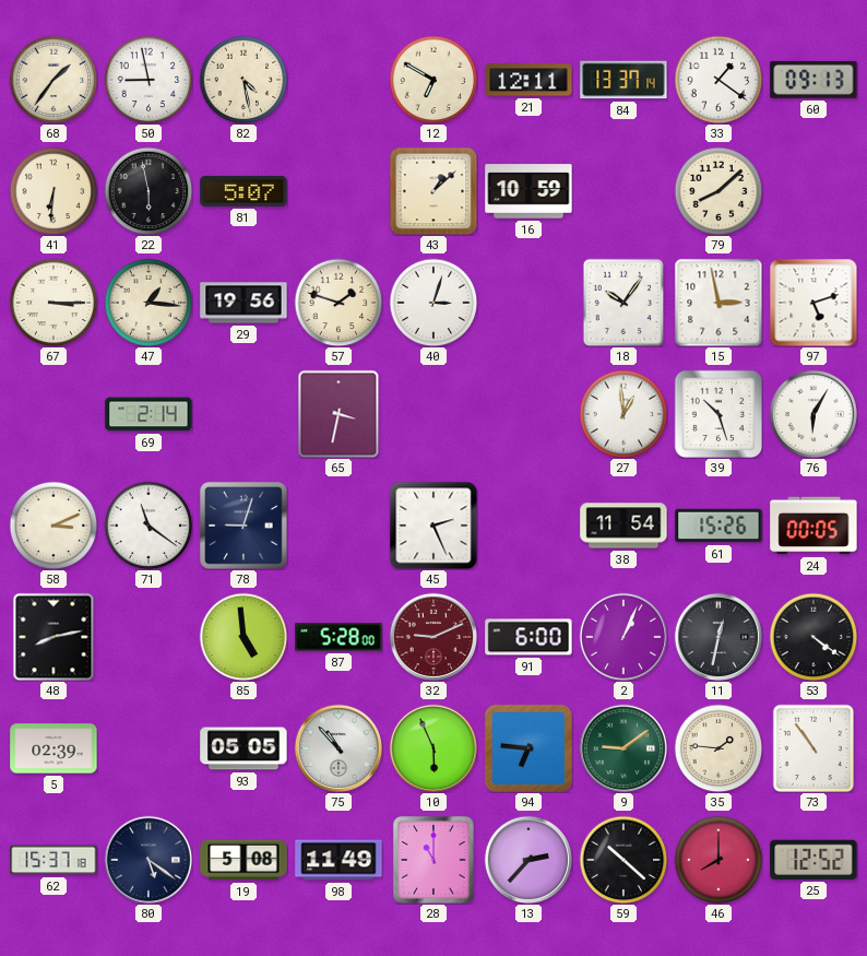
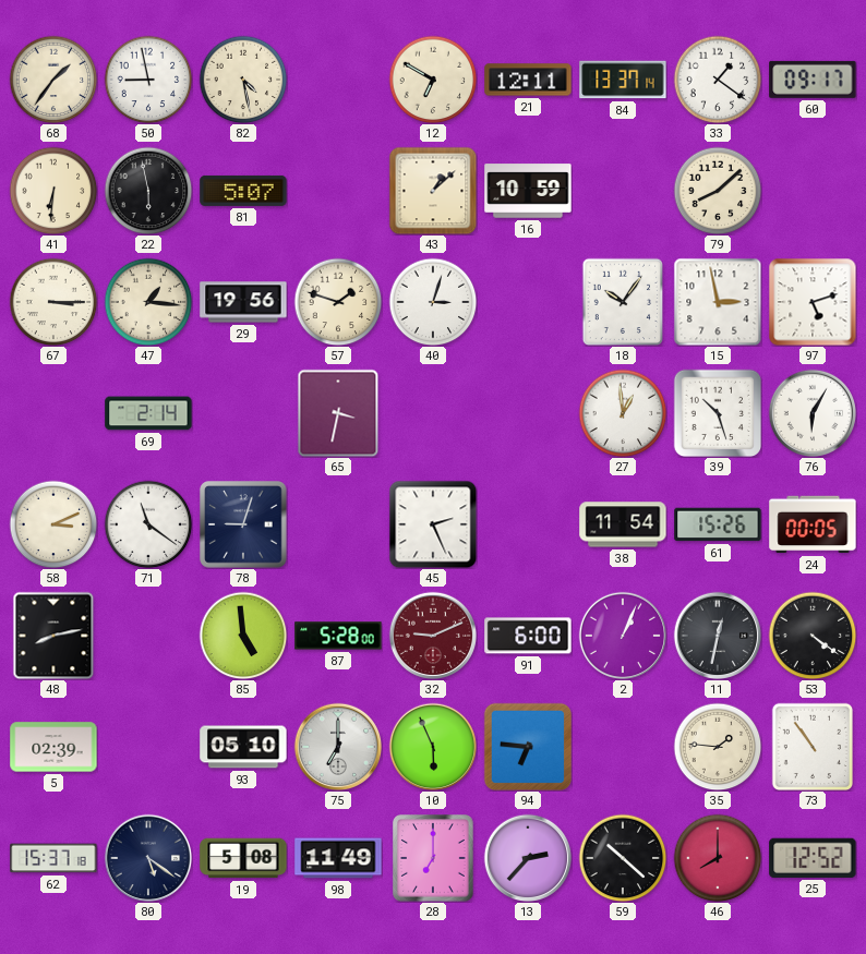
60: 09:13 -> 09:17 (813, 80)
93: 05:05 -> 05:10 (243, 747)
75: 10:53 -> 7:00 (337, 746)
9: 9:09 -> none (622, 747)
28: 11:00 -> 7:00 (434, 858)
